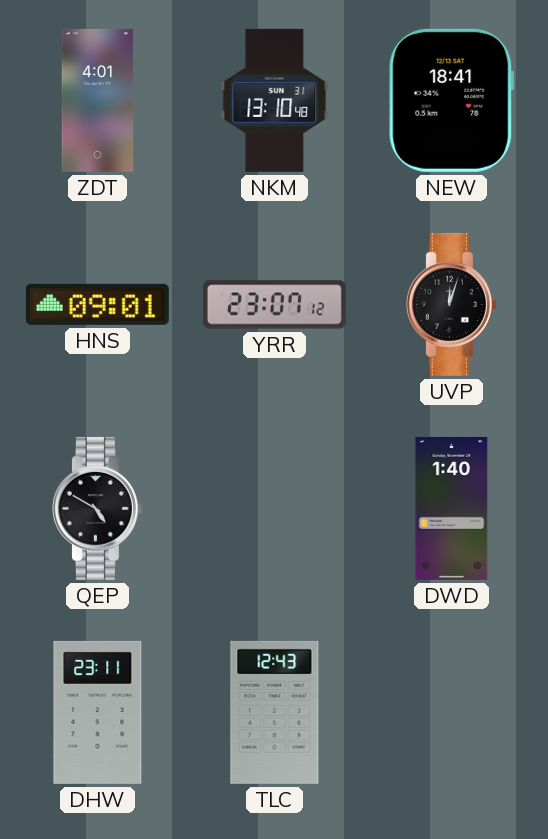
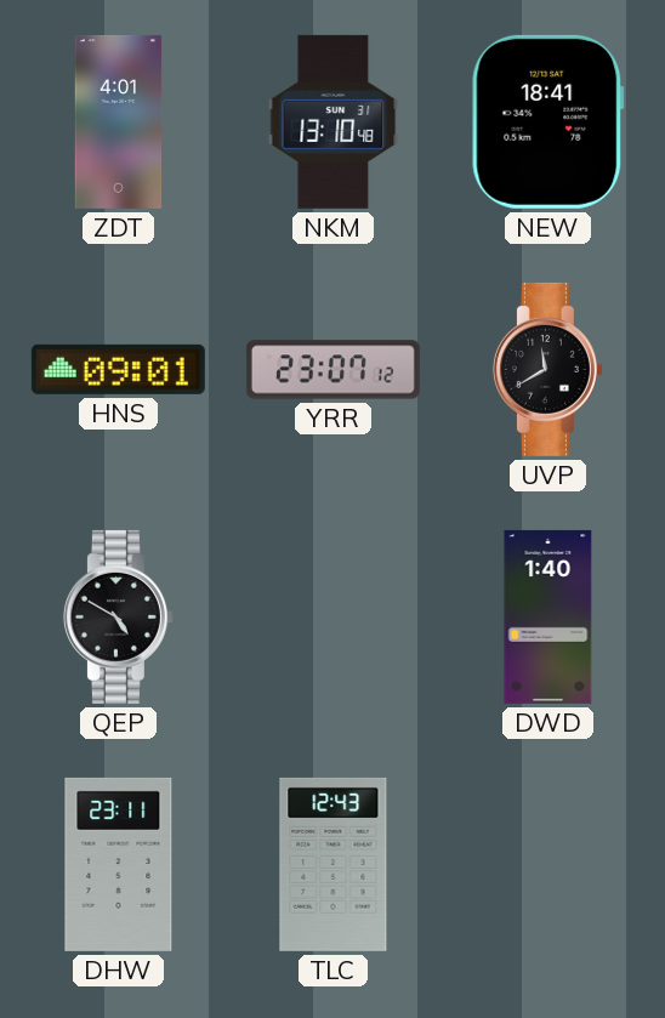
UVP: 12:03 -> 11:40 (547, 369)
